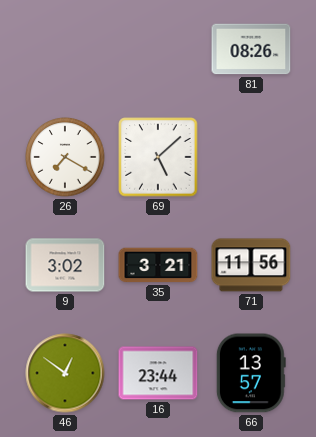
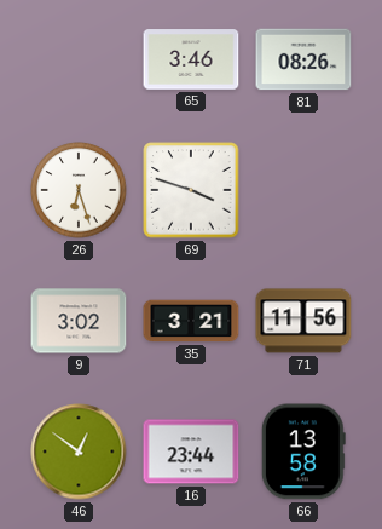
65: none -> 3:46 (191, 59)
26: 7:20 -> 6:27 (79, 190)
69: 5:08 -> 3:48 (191, 190)
66: 13:57 -> 13:58 (303, 452)
